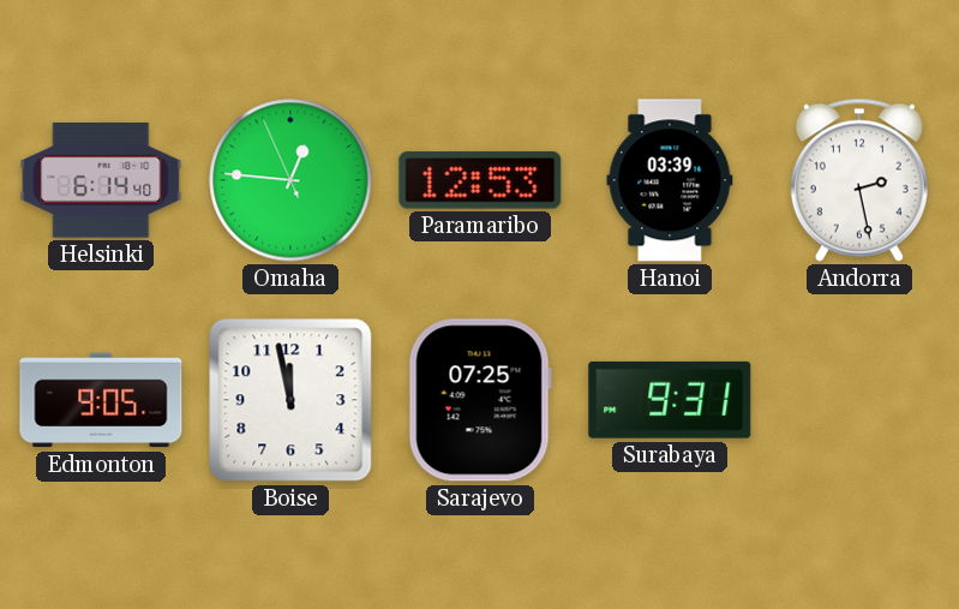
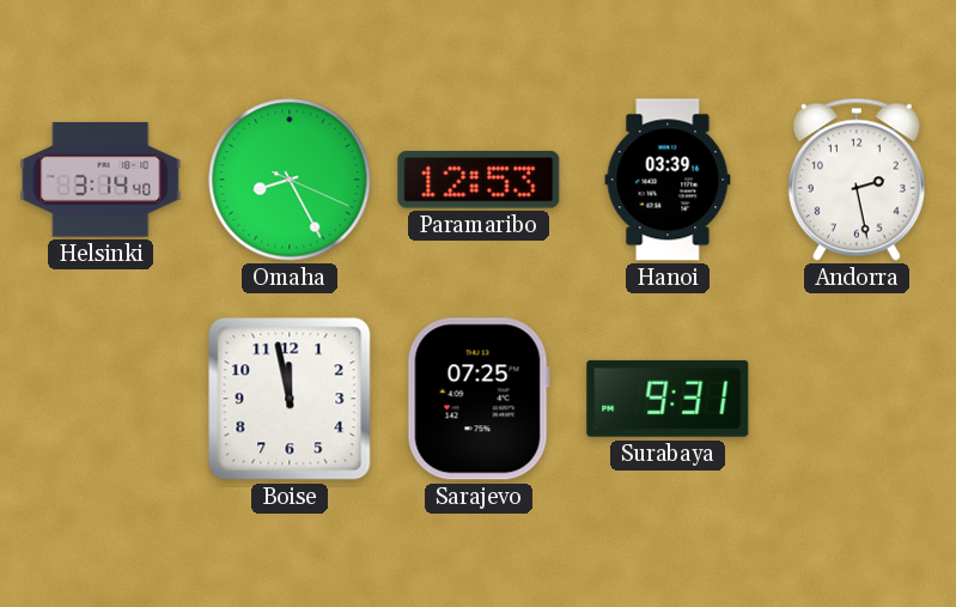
Helsinki: 6:14 -> 3:14 (101, 180)
Omaha: 12:45 -> 8:25 (290, 180)
Edmonton: 9:05 -> none (101, 400)
